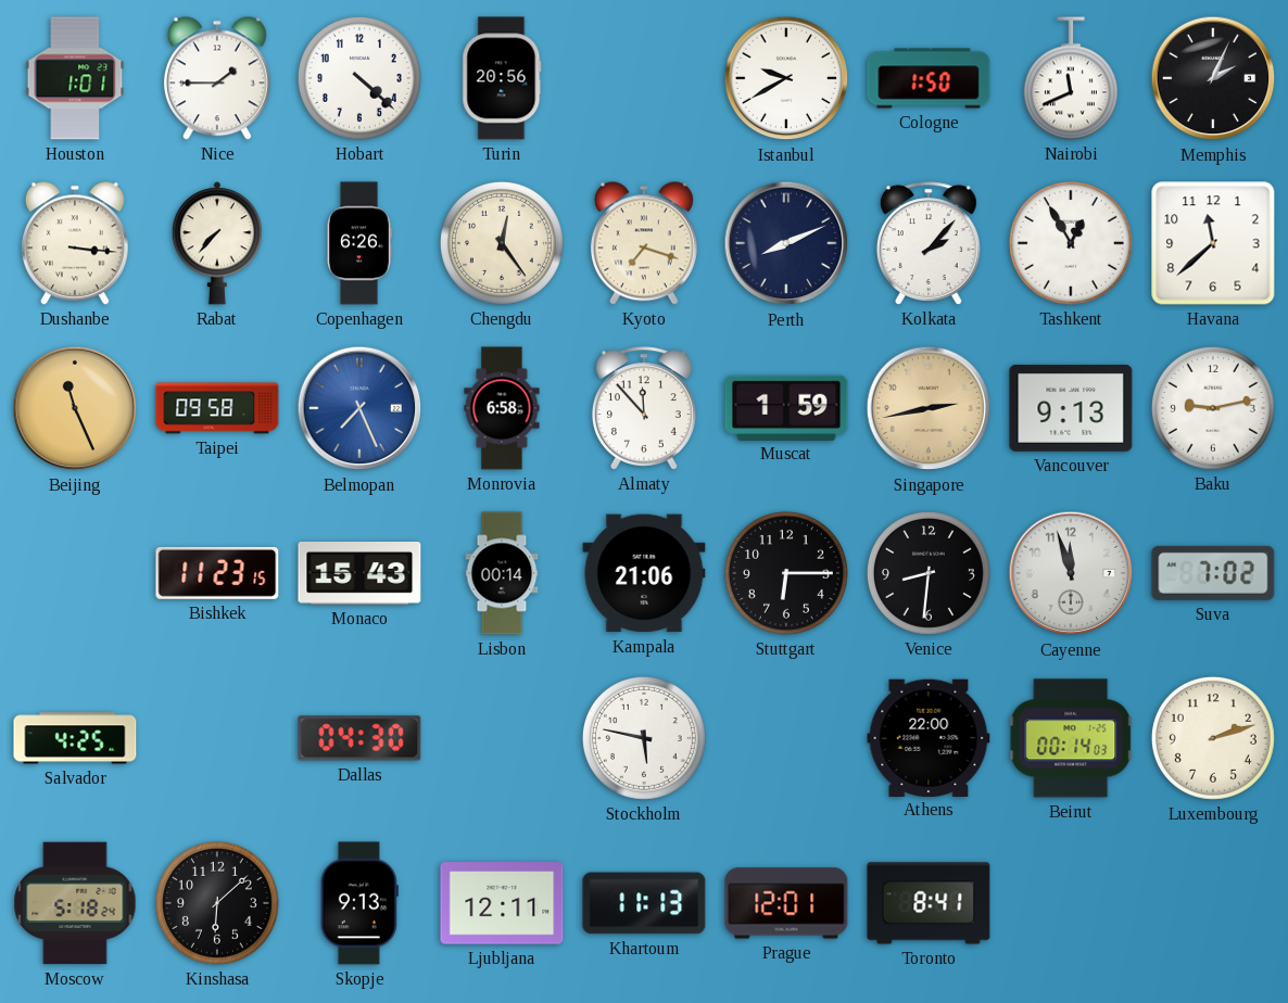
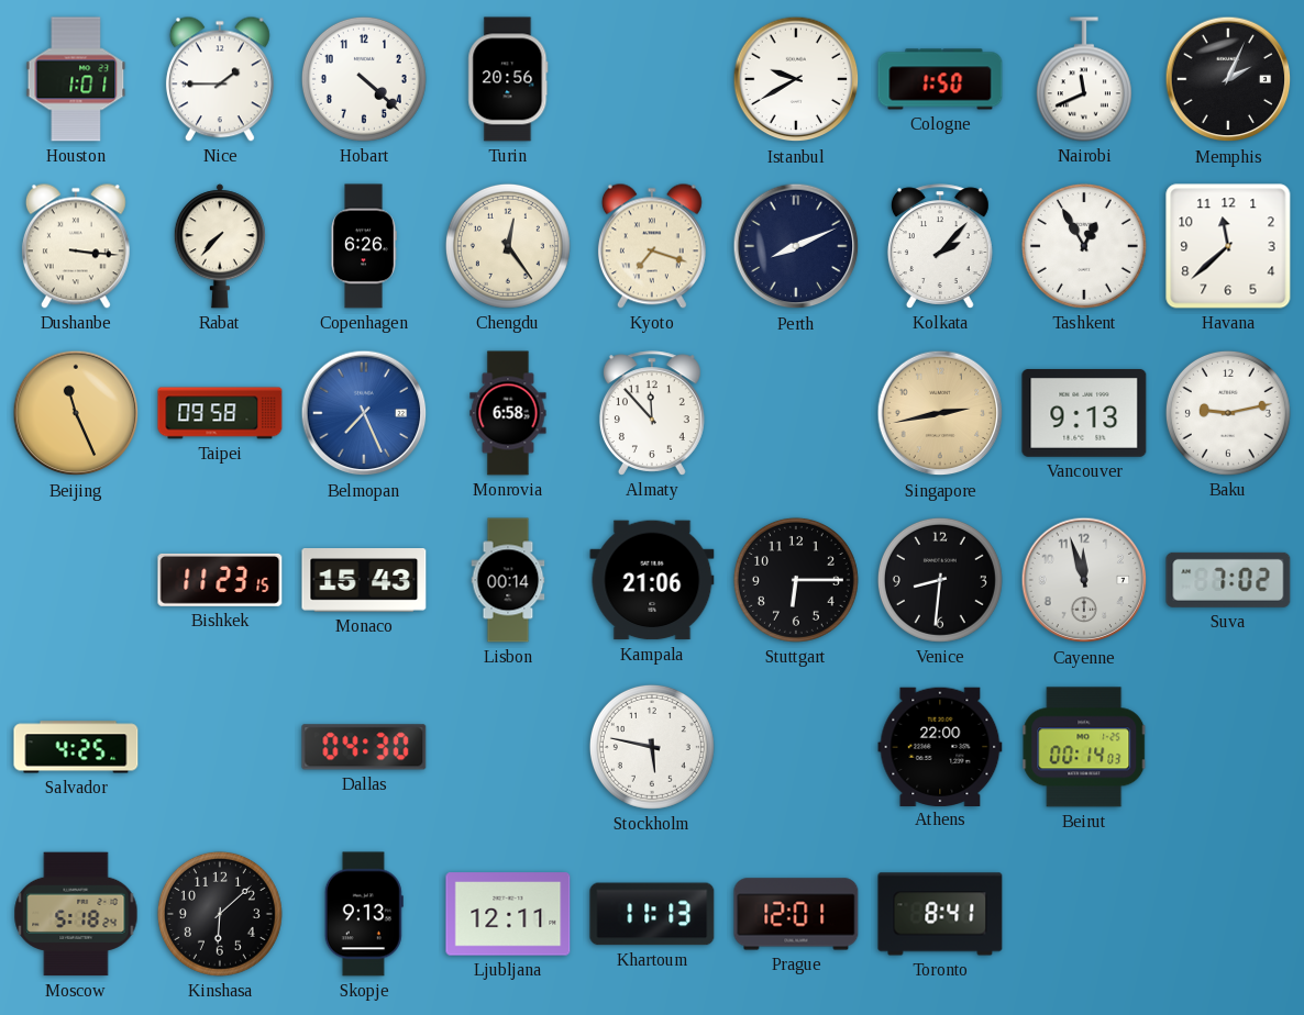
Muscat: 1:59 -> none (786, 407)
Luxembourg: 2:12 -> none (1213, 738)
